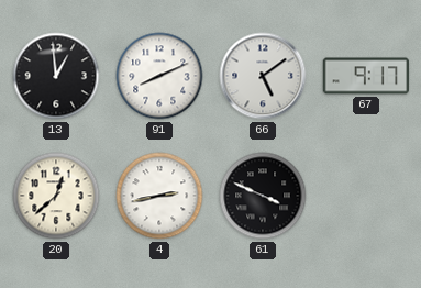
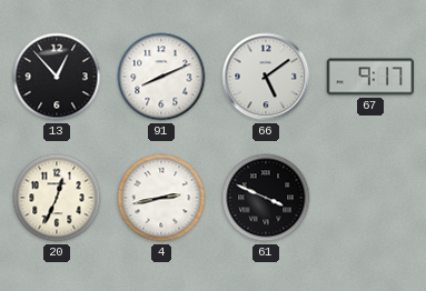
13: 12:59 -> 12:53 (57, 77)
20: 12:38 -> 12:34 (57, 198)
